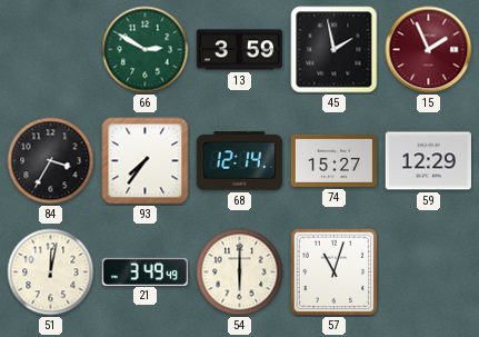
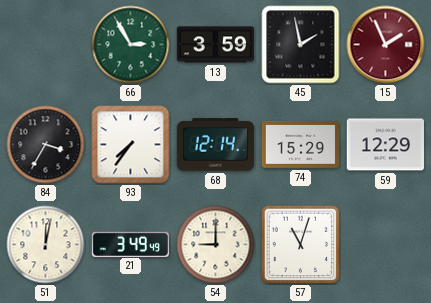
66: 2:50 -> 2:55 (131, 45)
74: 15:27 -> 15:29 (300, 144)
54: 6:00 -> 9:00 (216, 245)
